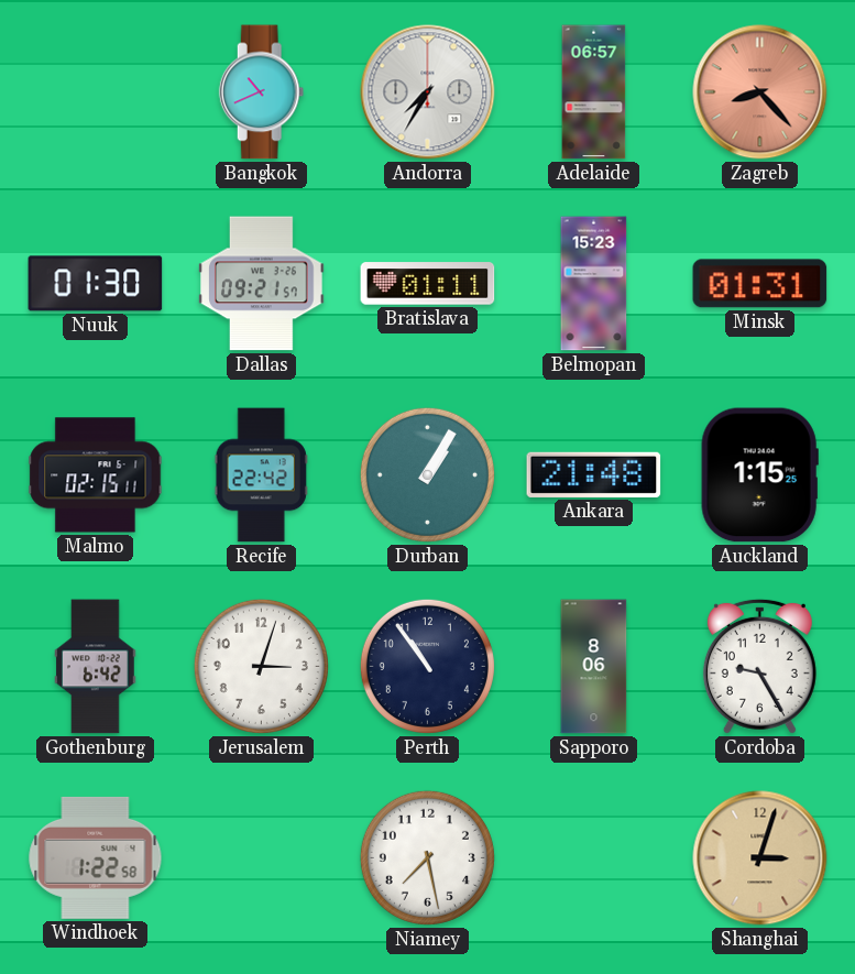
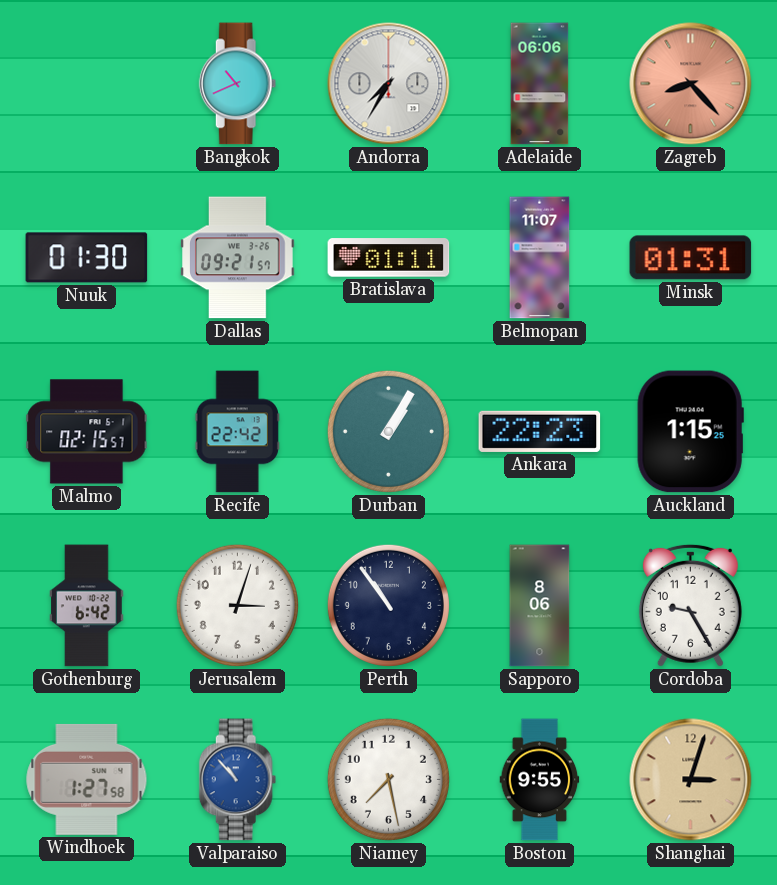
Adelaide: 06:57 -> 06:06 (540, 84)
Belmopan: 15:23 -> 11:07 (540, 258)
Malmo: 02:15:11 -> 02:15:57 (87, 432)
Ankara: 21:48 -> 22:23 (540, 431)
Windhoek: 1:22 -> 1:27 (87, 779)
Valparaiso: none -> 10:53 (238, 780)
Boston: none -> 9:55 (540, 780)
